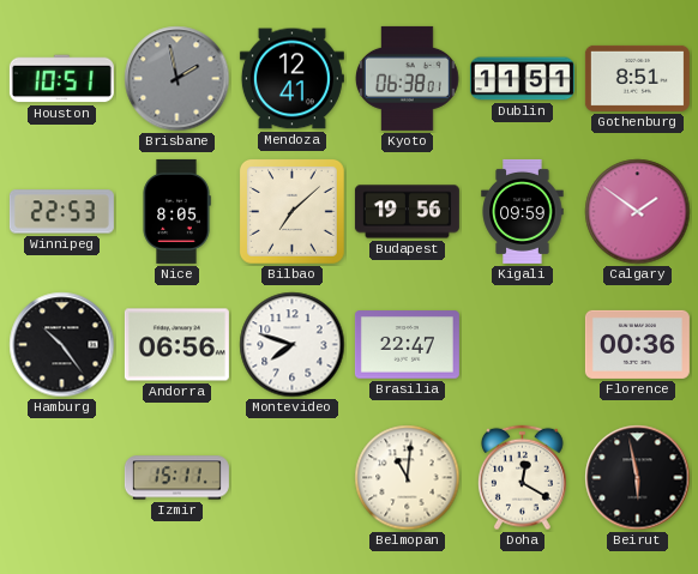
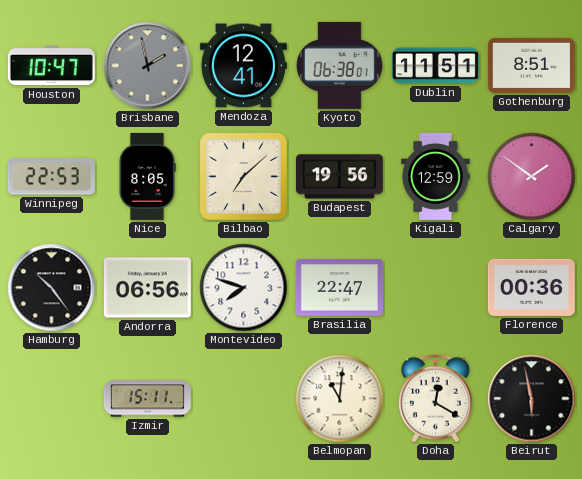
Houston: 10:51 -> 10:47 (51, 66)
Kigali: 09:59 -> 12:59 (436, 176)
